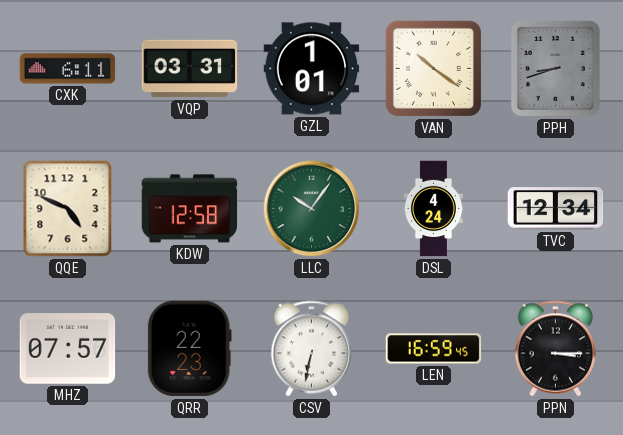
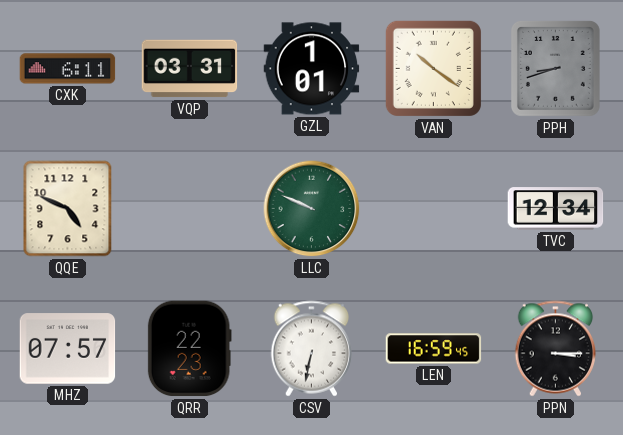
KDW: 12:58 -> none (190, 209)
LLC: 10:06 -> 9:49 (312, 209)
DSL: 4:24 -> none (433, 209)
